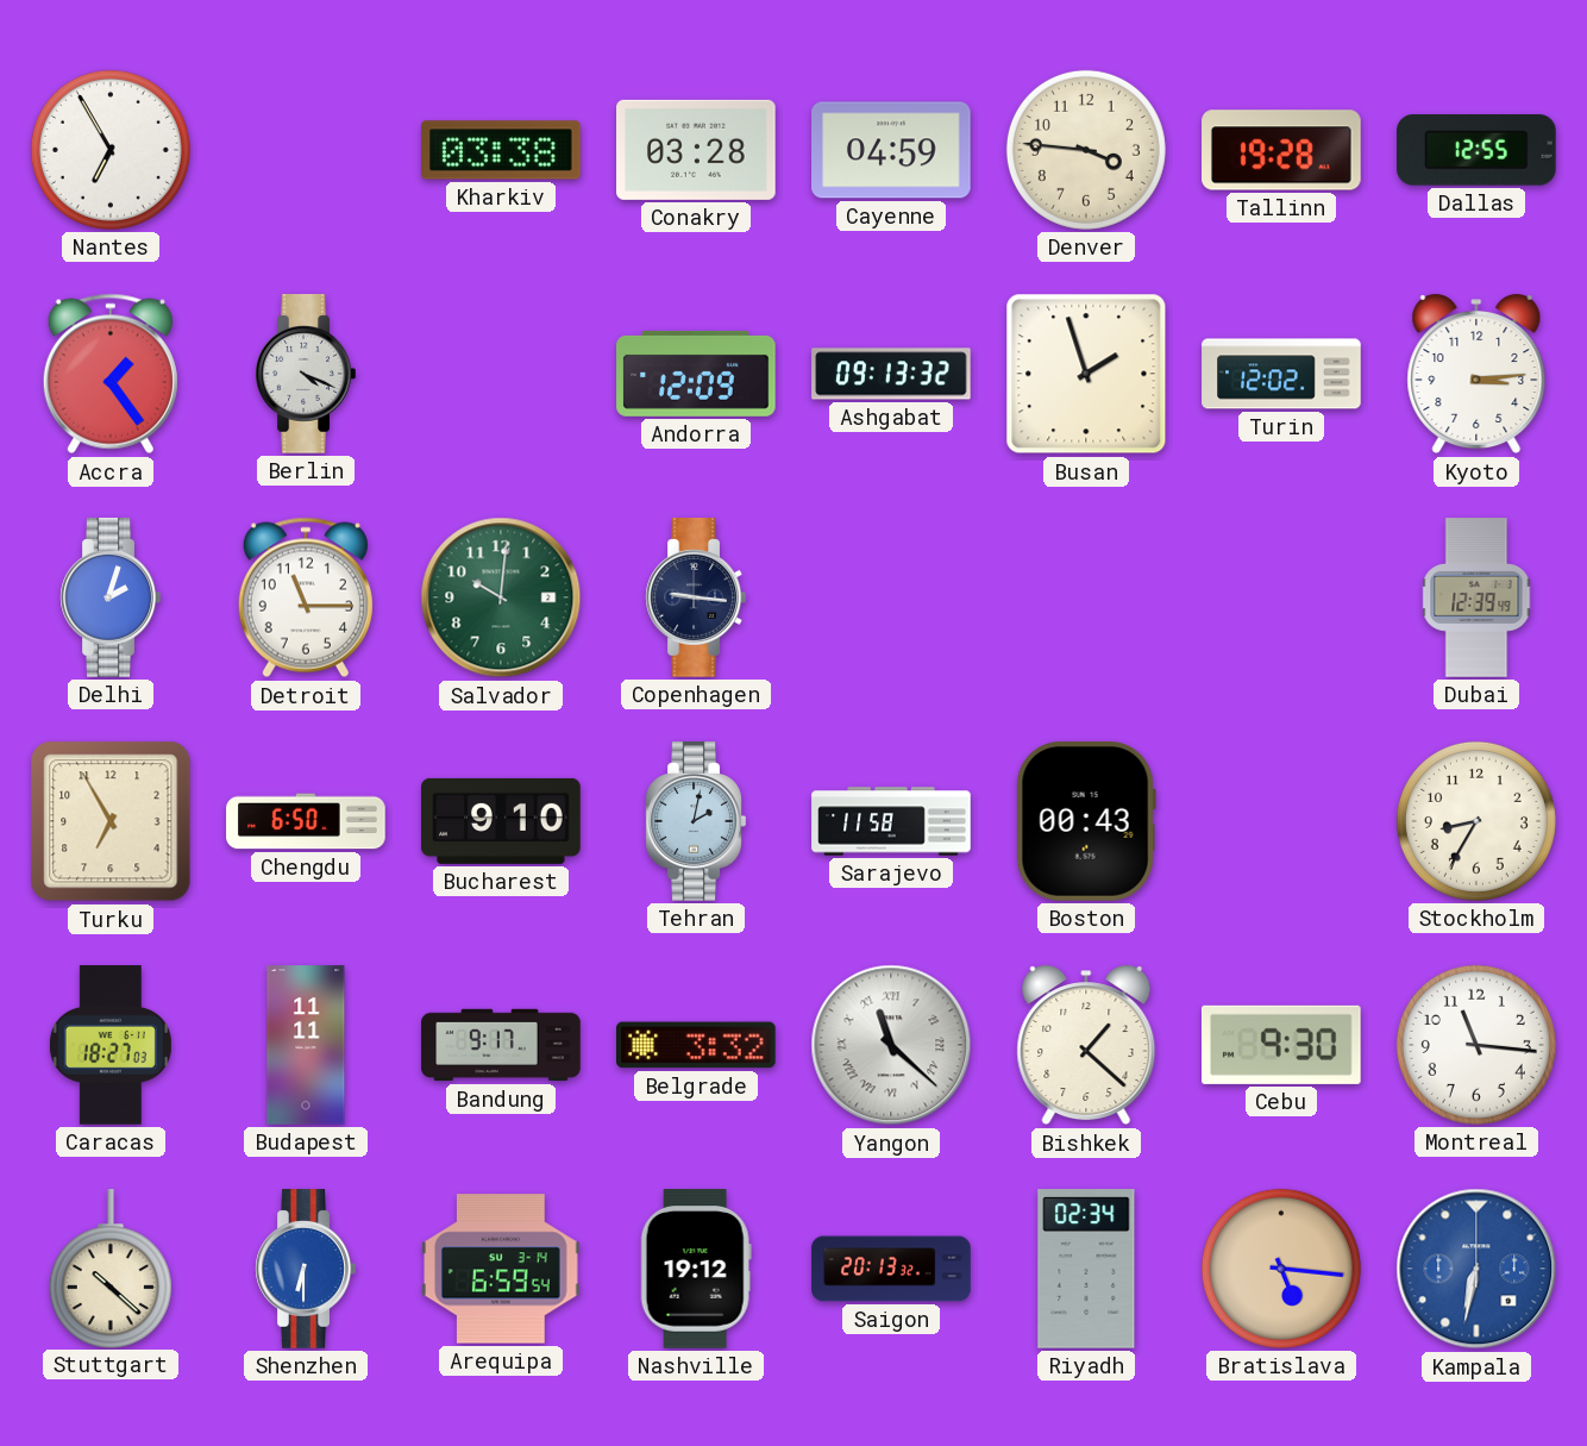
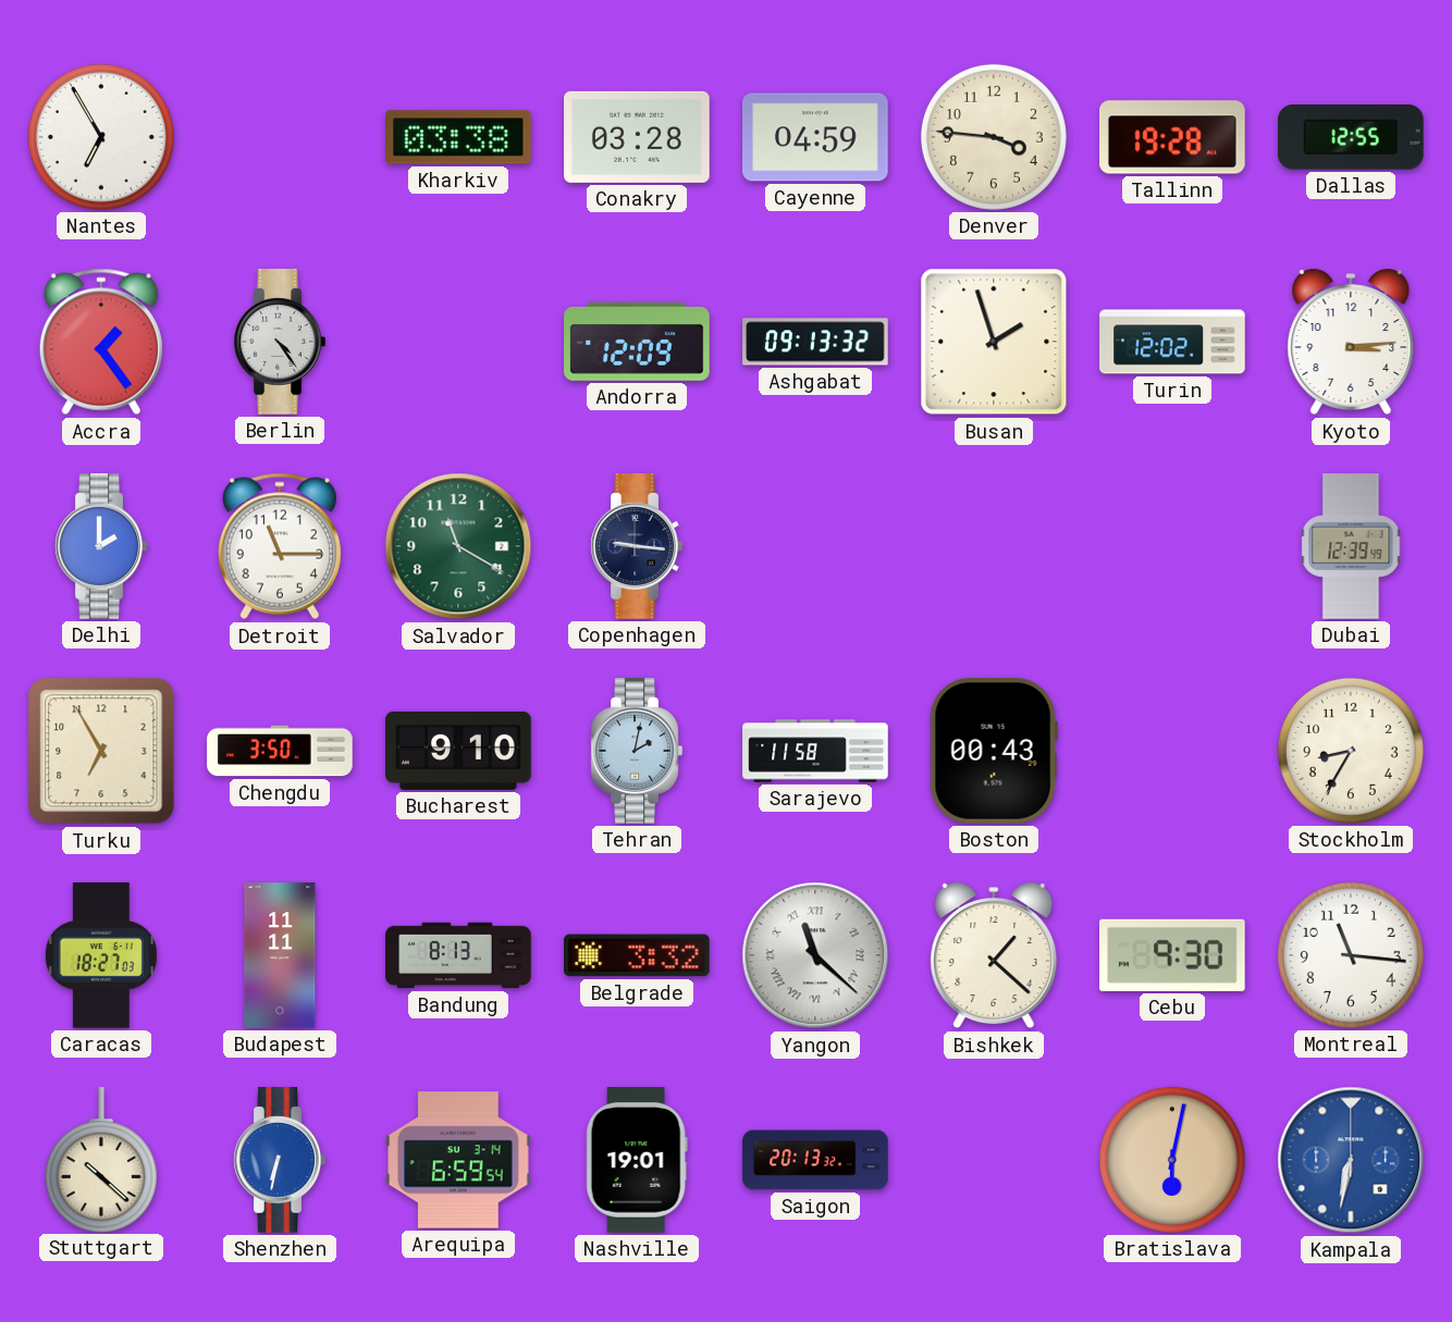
Berlin: 4:19 -> 4:24 (280, 342)
Delhi: 2:03 -> 2:00 (101, 546)
Salvador: 10:01 -> 11:20 (458, 546)
Chengdu: 6:50 -> 3:50 (280, 751)
Bandung: 9:17 -> 8:13 (458, 955)
Shenzhen: 6:30 -> 6:32 (280, 1160)
Nashville: 19:12 -> 19:01 (637, 1160)
Riyadh: 02:34 -> none (1086, 1269)
Bratislava: 5:16 -> 6:02 (1172, 1160)
